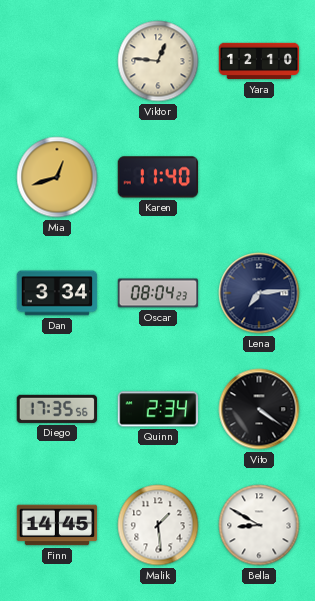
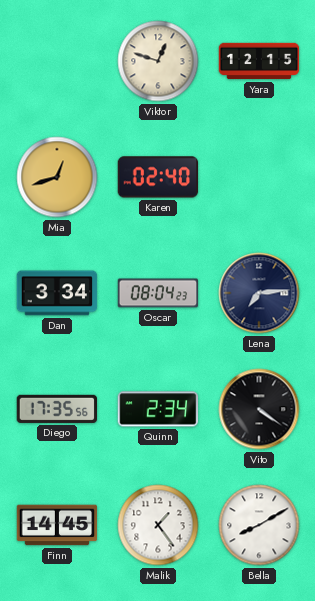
Viktor: 12:46 -> 12:48 (158, 61)
Yara: 12:10 -> 12:15 (259, 61)
Karen: 11:40 -> 02:40 (158, 177)
Malik: 1:29 -> 1:24 (158, 525)
Bella: 8:50 -> 8:10 (259, 525)
